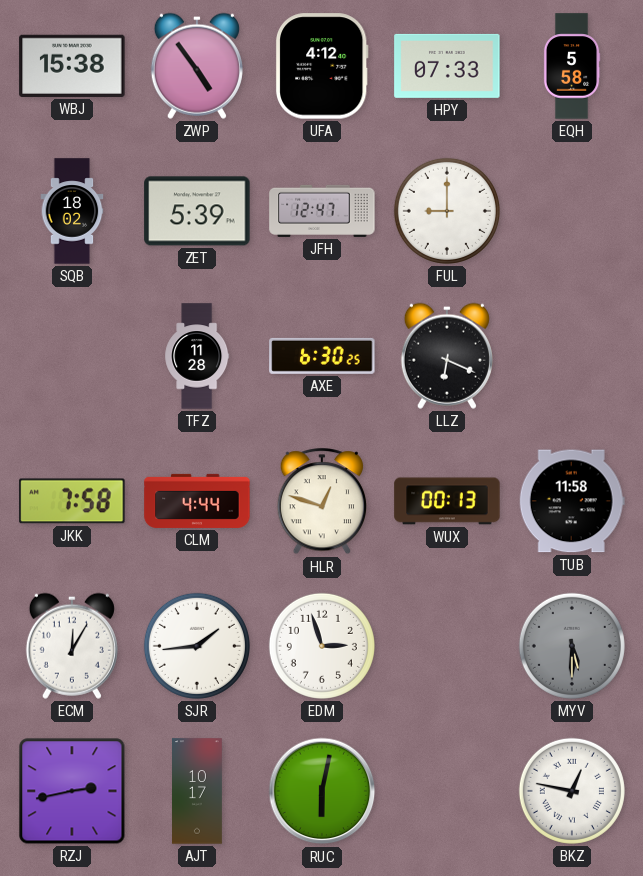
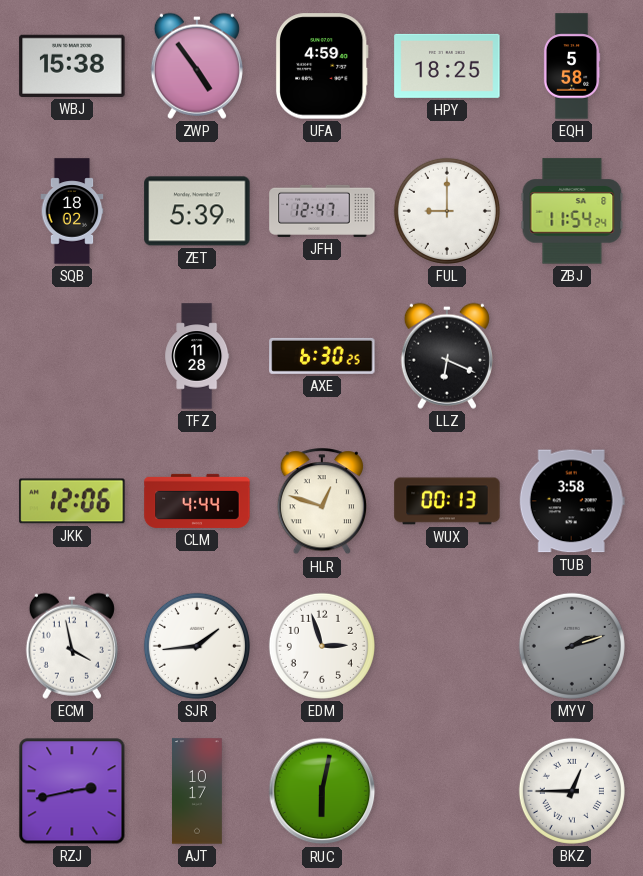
UFA: 4:12 -> 4:59 (322, 66)
HPY: 07:33 -> 18:25 (447, 66)
ZBJ: none -> 11:54 (572, 211)
JKK: 7:58 -> 12:06 (72, 501)
TUB: 11:58 -> 3:58 (572, 501)
ECM: 12:05 -> 3:58 (72, 646)
MYV: 5:30 -> 2:12 (572, 646)
BKZ: 12:47 -> 12:45 (572, 791)
